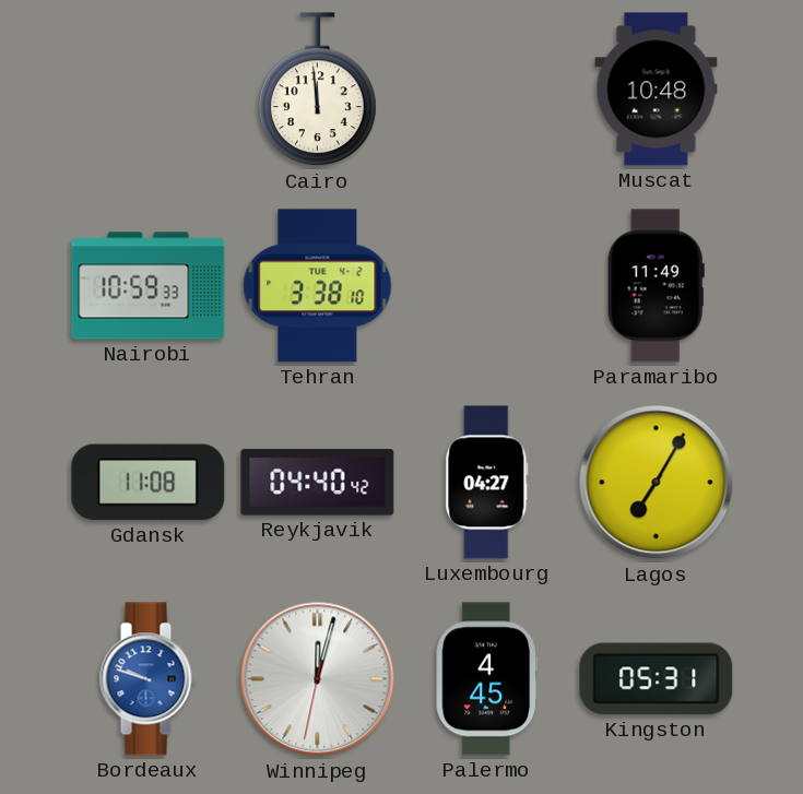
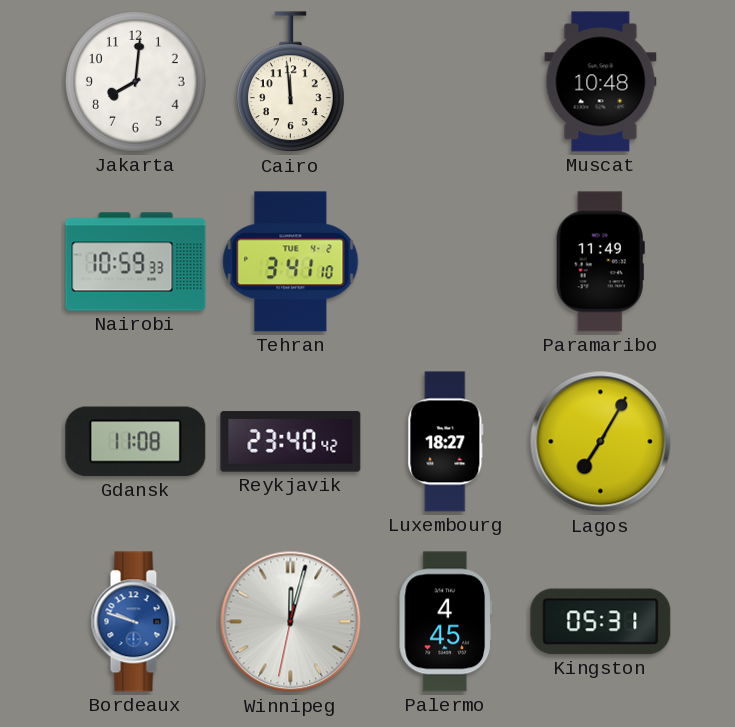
Jakarta: none -> 8:01 (136, 82)
Tehran: 3:38 -> 3:41 (291, 262)
Reykjavik: 04:40 -> 23:40 (291, 442)
Luxembourg: 04:27 -> 18:27 (446, 442)
